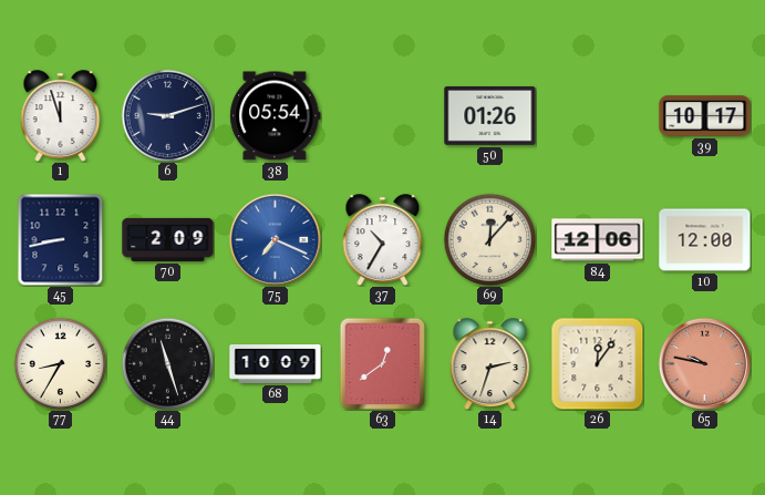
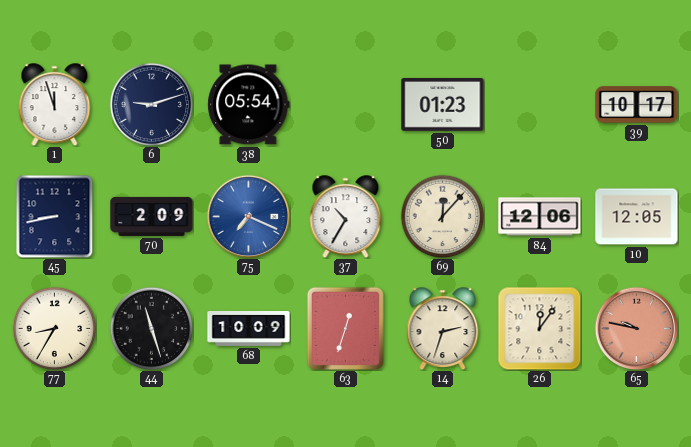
50: 01:26 -> 01:23 (443, 104)
10: 12:00 -> 12:05 (637, 217)
63: 12:39 -> 12:33 (345, 328)
